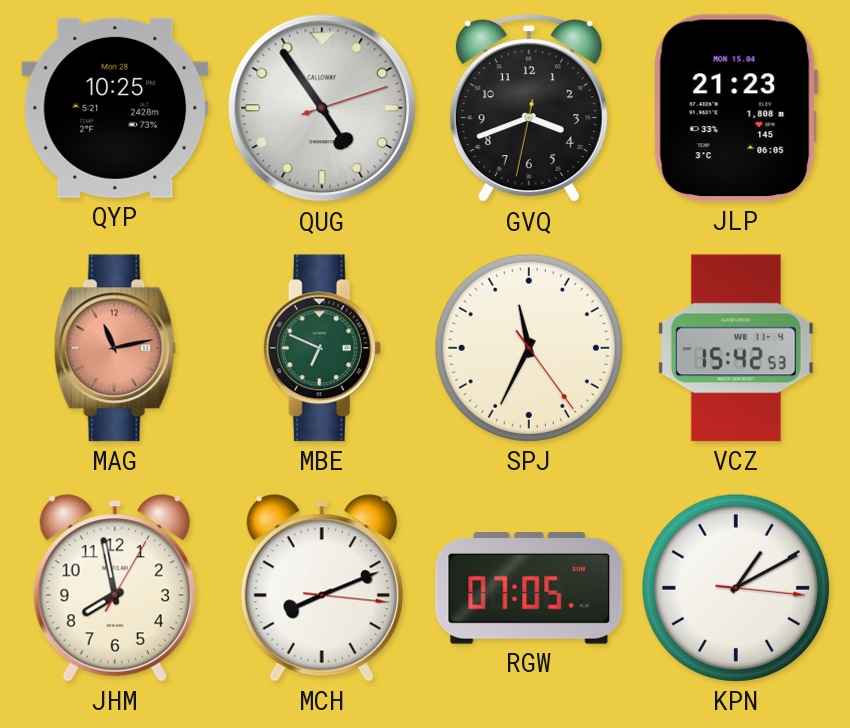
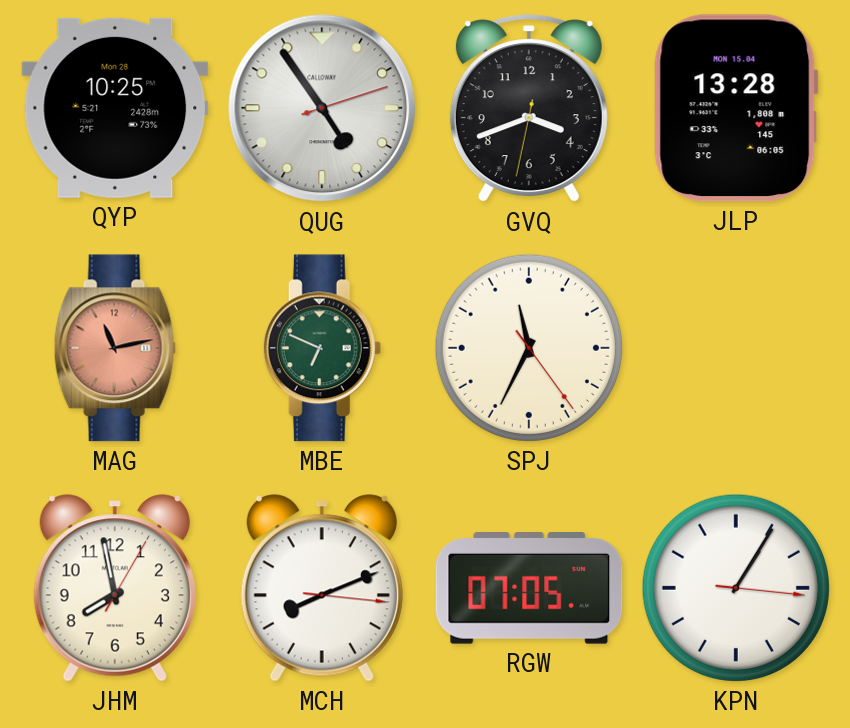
JLP: 21:23 -> 13:28 (736, 108)
VCZ: 15:42 -> none (736, 348)
KPN: 1:10 -> 1:05 (736, 588)
